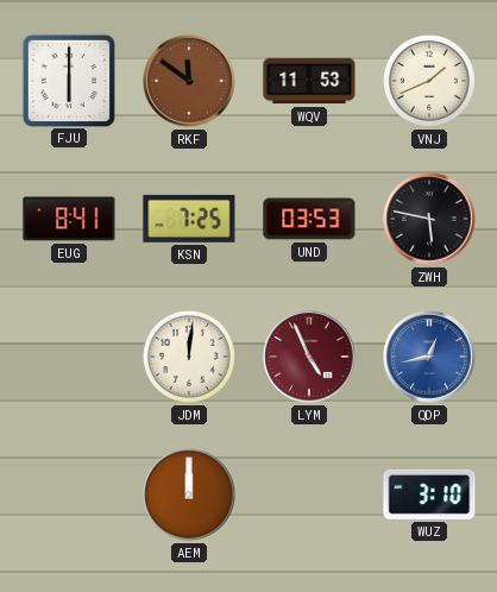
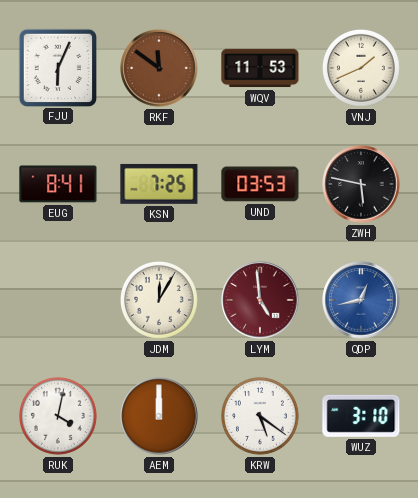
FJU: 6:00 -> 6:04 (57, 67)
JDM: 12:01 -> 12:05 (159, 300)
LYM: 4:56 -> 4:59 (260, 300)
RUK: none -> 4:02 (58, 416)
KRW: none -> 5:21 (260, 416)
